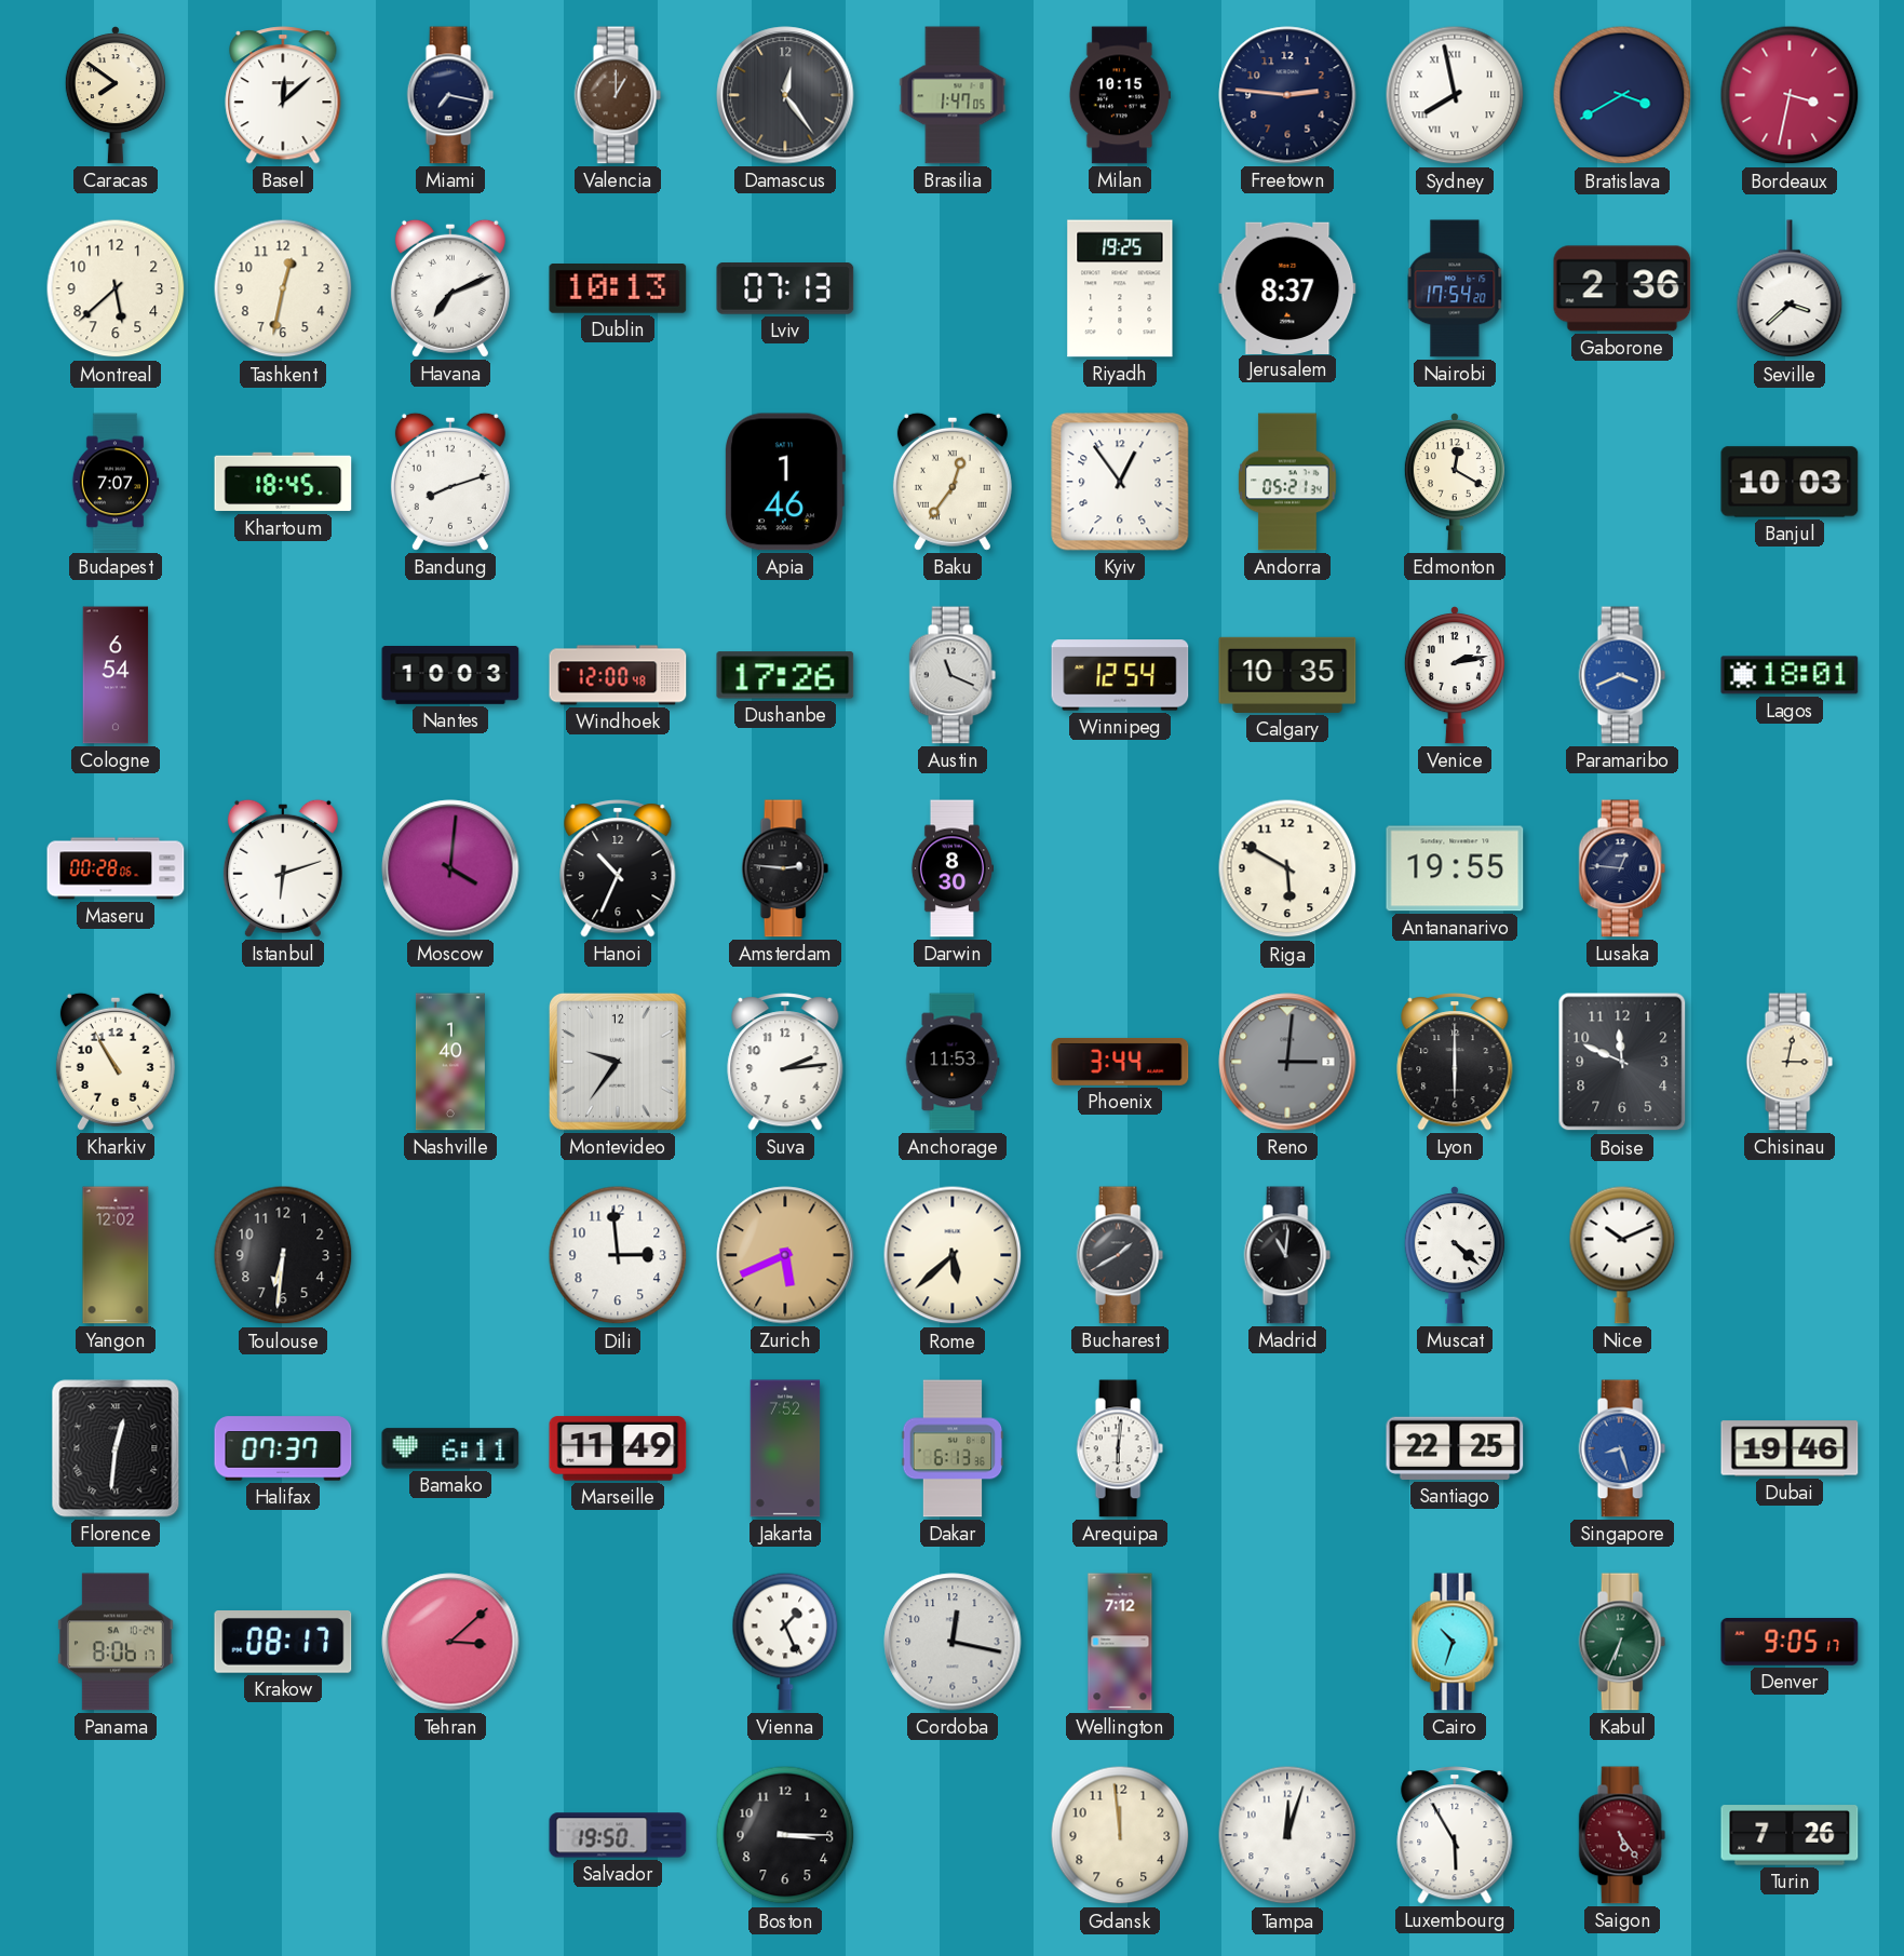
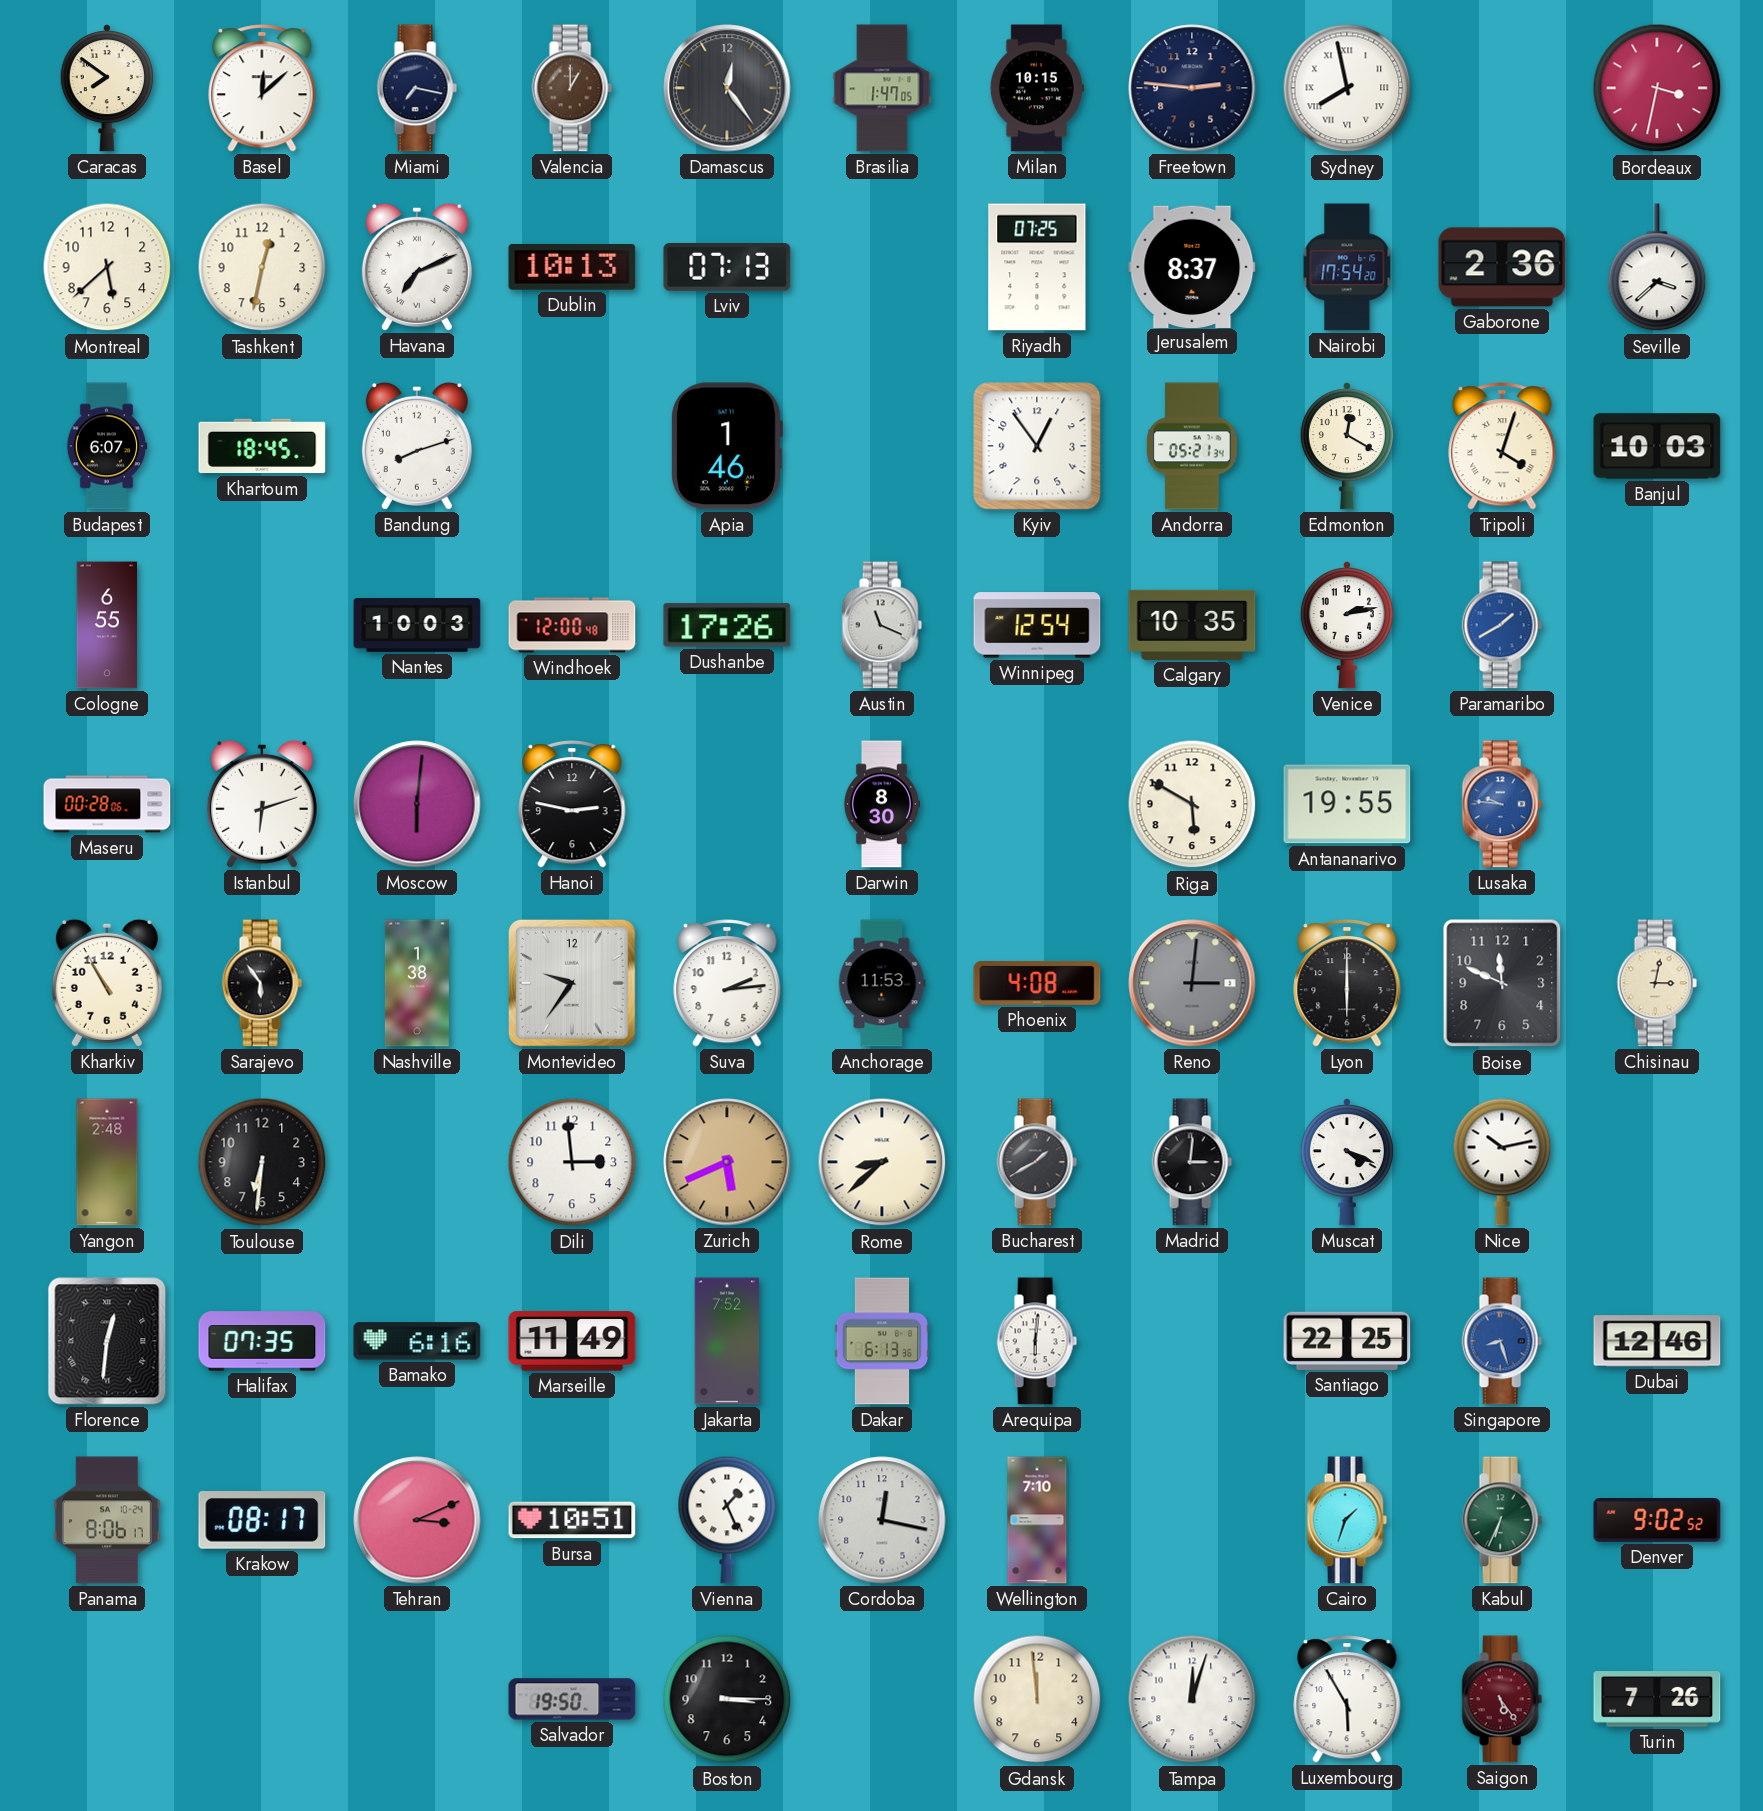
Bratislava: 3:40 -> none (1622, 95)
Riyadh: 19:25 -> 07:25 (1037, 267)
Budapest: 7:07 -> 6:07 (107, 446)
Baku: 12:36 -> none (953, 482)
Tripoli: none -> 4:03 (1502, 446)
Cologne: 6:54 -> 6:55 (107, 625)
Paramaribo: 3:41 -> 1:40 (1502, 625)
Lagos: 18:01 -> none (1790, 675)
Moscow: 4:01 -> 6:01 (417, 804)
Hanoi: 10:34 -> 2:47 (572, 804)
Amsterdam: 2:46 -> none (785, 868)
Lusaka: 12:46 -> 9:46 (1502, 804)
Lusaka dial: navy -> blue (1502, 804)
Sarajevo: none -> 5:54 (262, 983)
Nashville: 1:40 -> 1:38 (417, 983)
Phoenix: 3:44 -> 4:08 (1037, 983)
Yangon: 12:02 -> 2:48 (107, 1162)
Rome: 5:38 -> 8:38 (882, 1162)
Madrid: 11:01 -> 3:01 (1192, 1162)
Muscat: 4:22 -> 4:19 (1347, 1162)
Nice: 10:11 -> 10:13 (1502, 1162)
Halifax: 07:37 -> 07:35 (262, 1341)
Bamako: 6:11 -> 6:16 (417, 1341)
Dubai: 19:46 -> 12:46 (1657, 1341)
Tehran: 3:08 -> 3:11 (417, 1520)
Bursa: none -> 10:51 (572, 1520)
Wellington: 7:12 -> 7:10 (1037, 1520)
Cairo: 10:33 -> 1:33 (1347, 1520)
Denver: 9:05 -> 9:02 (1657, 1521)
